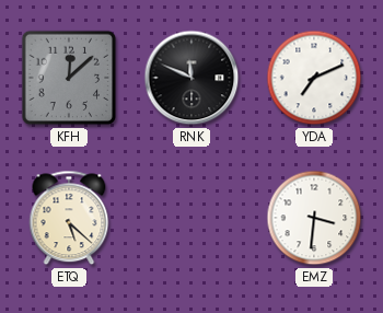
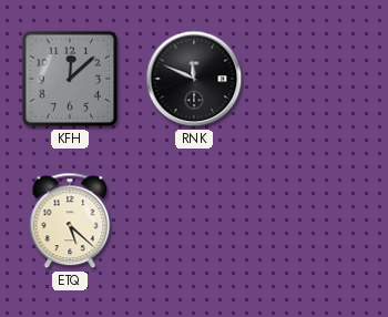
YDA: 7:11 -> none (314, 78)
EMZ: 3:31 -> none (314, 218)
